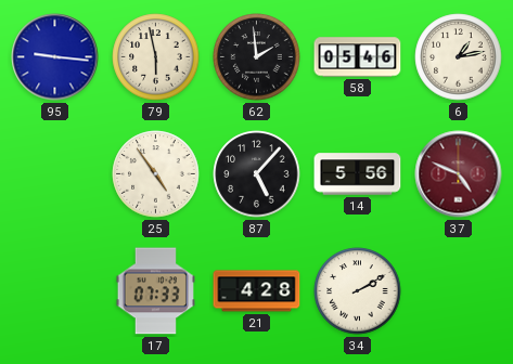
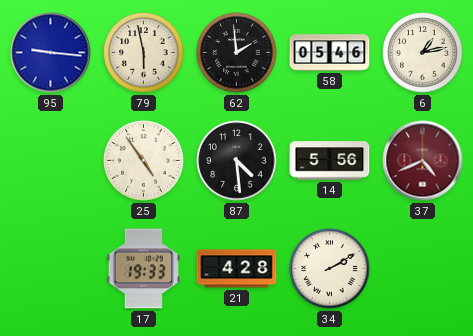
87: 5:07 -> 4:29 (237, 161)
37: 4:49 -> 4:41 (423, 161)
17: 07:33 -> 19:33 (143, 269)
